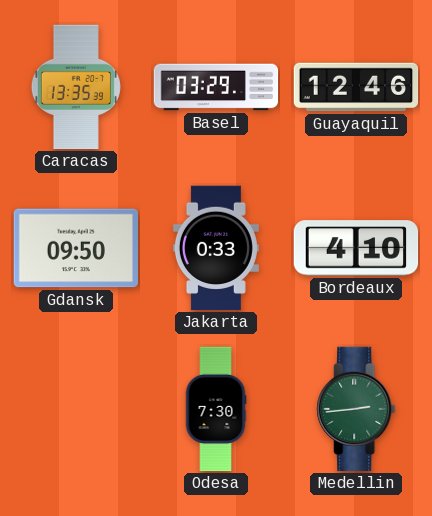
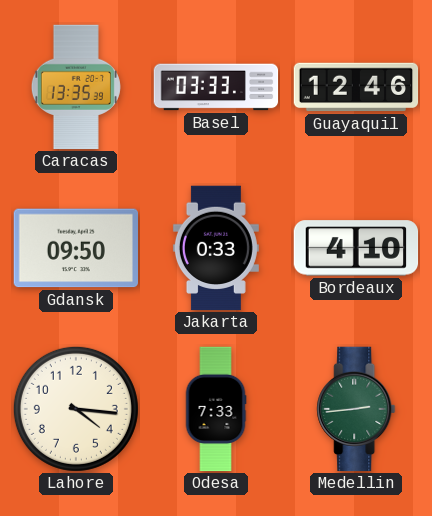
Basel: 03:29 -> 03:33 (216, 87)
Lahore: none -> 4:16 (76, 409)
Odesa: 7:30 -> 7:33 (216, 409)
